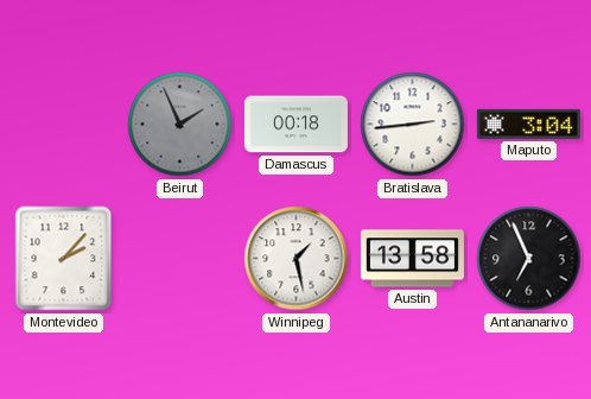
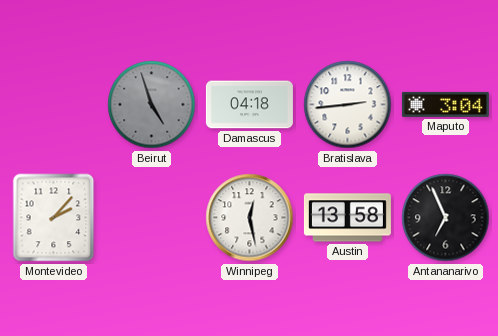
Beirut: 1:56 -> 4:57 (152, 105)
Damascus: 00:18 -> 04:18 (249, 105)
Winnipeg: 1:28 -> 12:28 (250, 218)
